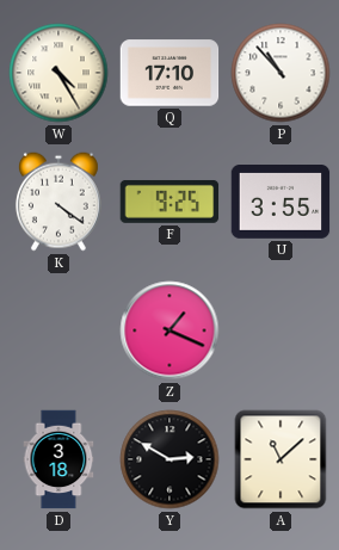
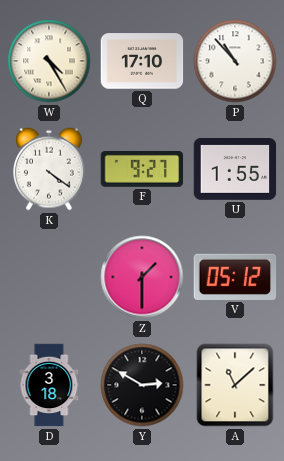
F: 9:25 -> 9:27 (142, 169)
U: 3:55 -> 1:55 (235, 170)
Z: 1:19 -> 1:30 (142, 277)
V: none -> 05:12 (235, 277)
